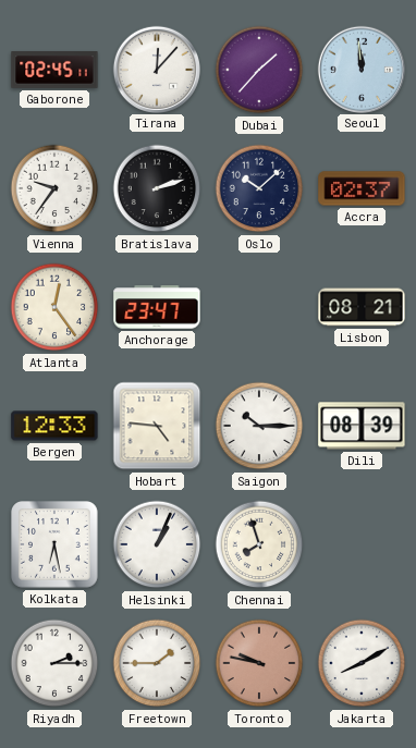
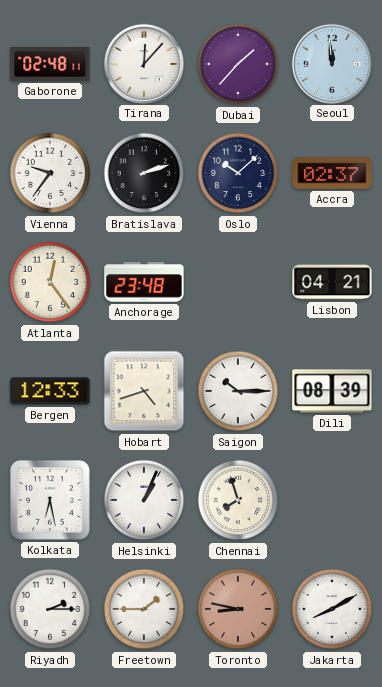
Gaborone: 02:45 -> 02:48 (50, 64)
Anchorage: 23:47 -> 23:48 (144, 282)
Lisbon: 08:21 -> 04:21 (332, 282)
Hobart: 4:46 -> 4:42 (144, 391)
Toronto: 9:47 -> 8:47 (238, 609)
